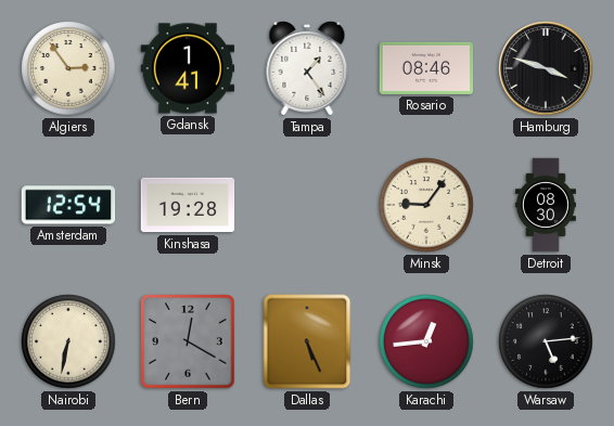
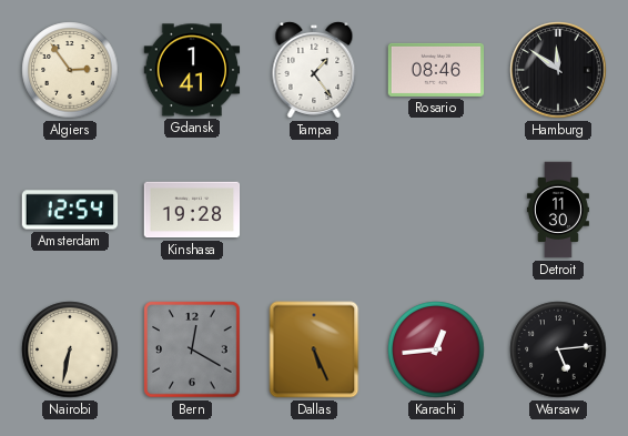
Hamburg: 3:48 -> 11:51 (558, 70)
Minsk: 9:06 -> none (426, 205)
Detroit: 08:30 -> 11:30 (558, 210)
